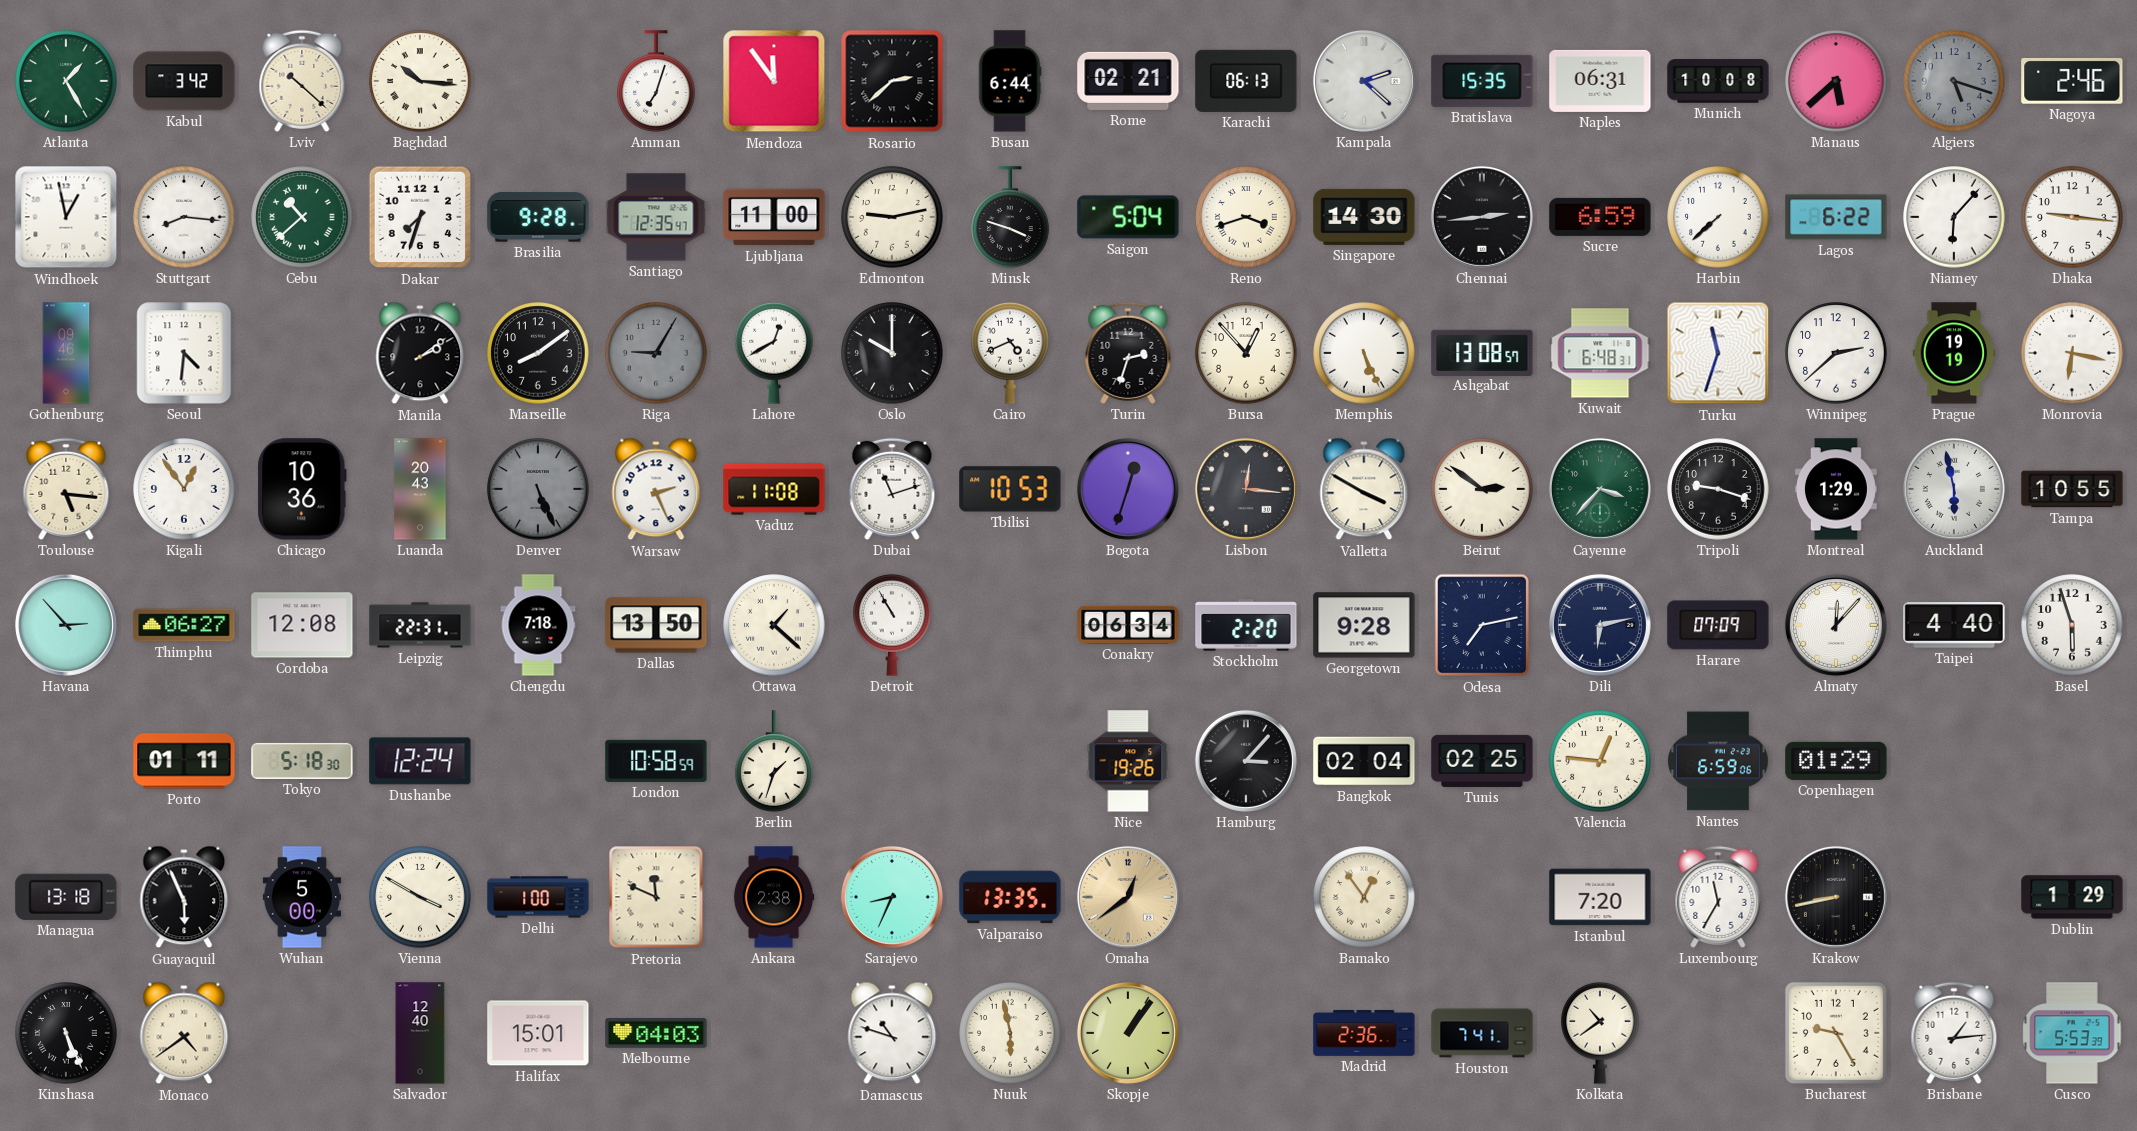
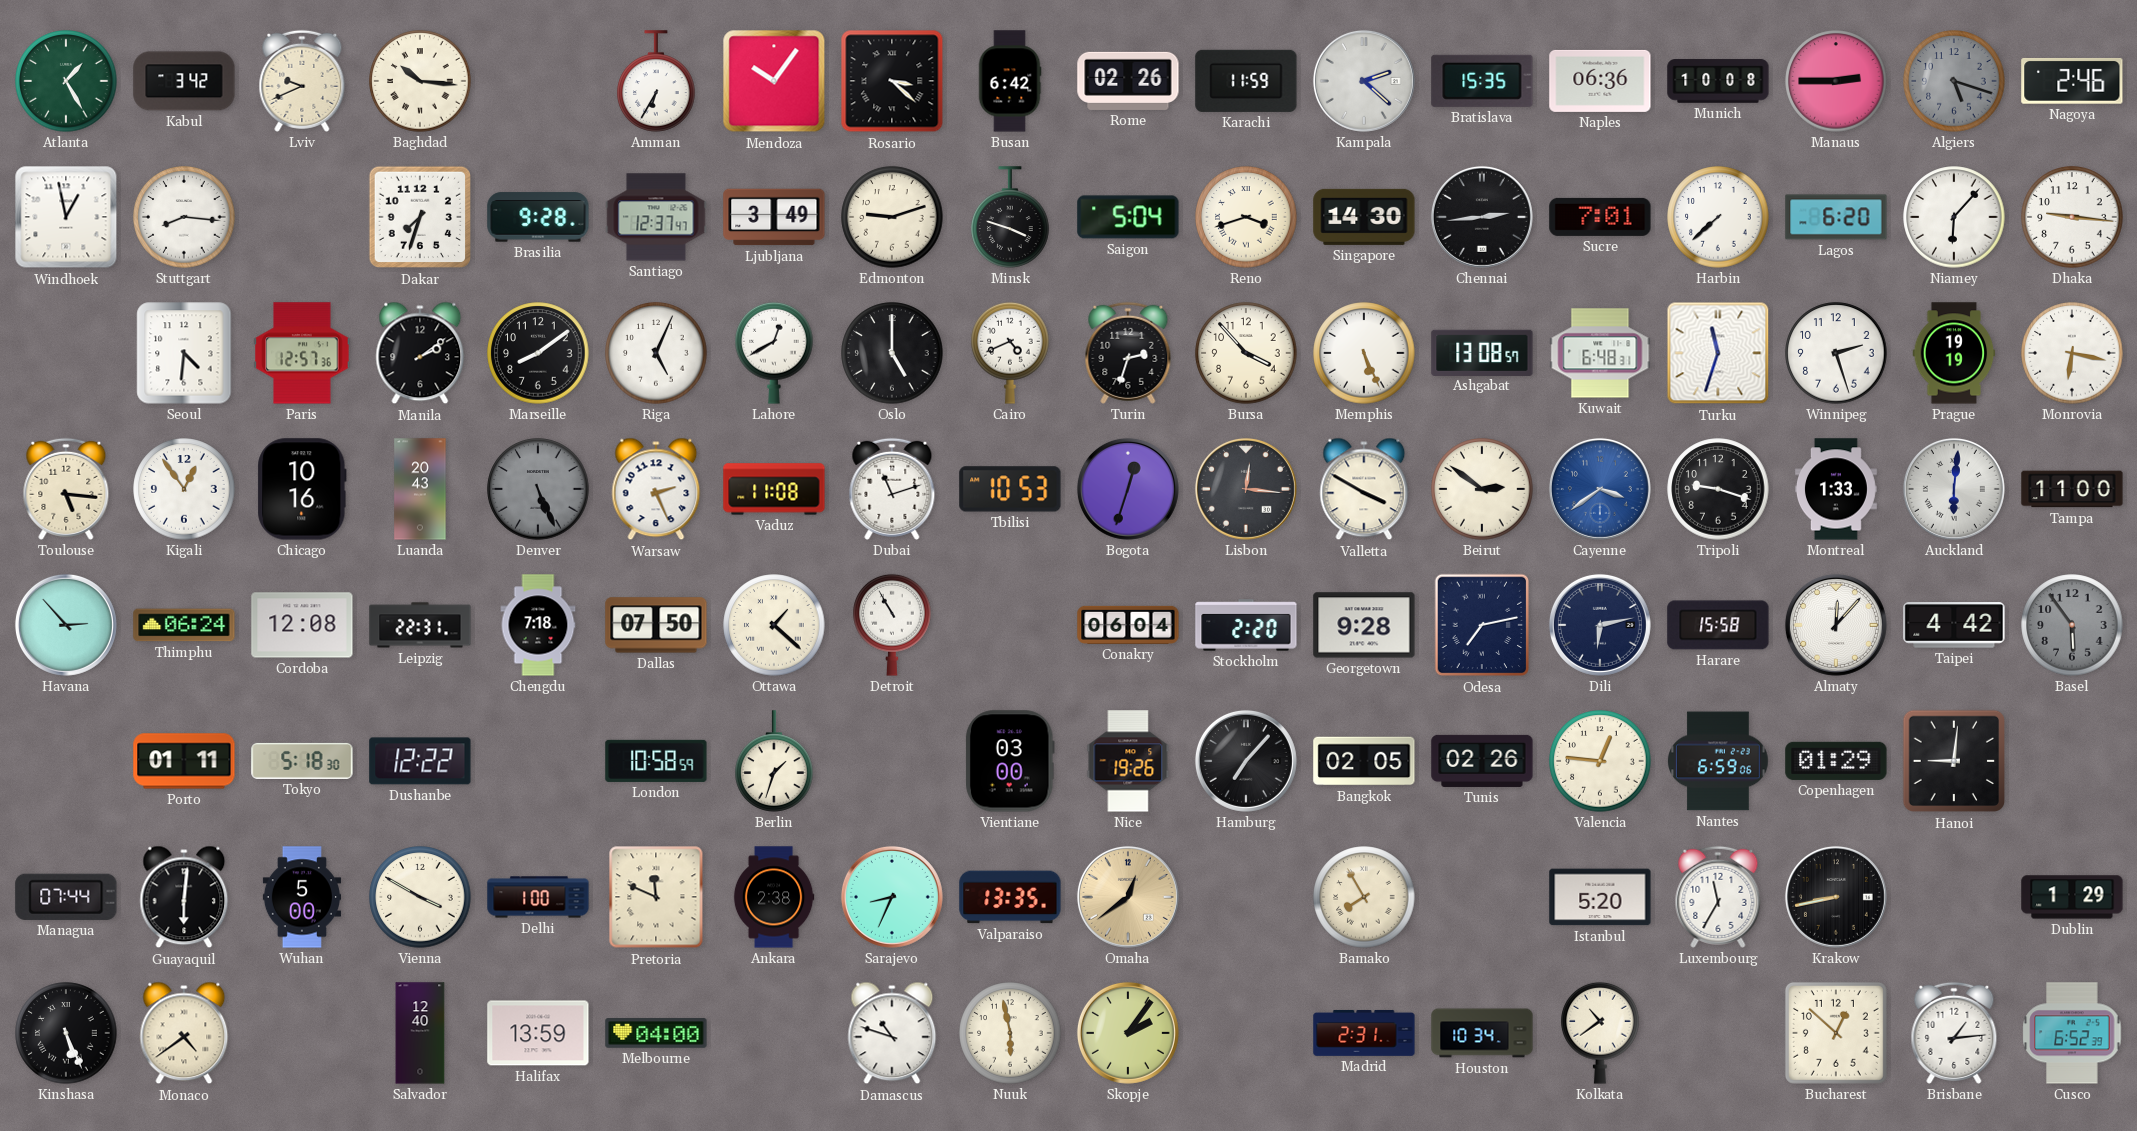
Lviv: 10:22 -> 9:41 (302, 81)
Amman: 7:03 -> 6:35 (656, 81)
Mendoza: 11:54 -> 10:06 (774, 81)
Rosario: 2:38 -> 3:22 (892, 81)
Busan: 6:44 -> 6:42 (1010, 81)
Rome: 02:21 -> 02:26 (1128, 81)
Karachi: 06:13 -> 11:59 (1246, 81)
Naples: 06:31 -> 06:36 (1600, 81)
Manaus: 5:38 -> 2:45 (1836, 81)
Cebu: 10:38 -> none (302, 217)
Santiago: 12:35 -> 12:37 (656, 217)
Ljubljana: 11:00 -> 3:49 (774, 217)
Edmonton: 9:13 -> 9:12 (892, 217)
Sucre: 6:59 -> 7:01 (1600, 217)
Lagos: 6:22 -> 6:20 (1836, 217)
Gothenburg: 09:46 -> none (66, 353)
Paris: none -> 12:57 (302, 353)
Riga: 9:05 -> 5:04 (656, 353)
Riga dial: grey -> white (656, 353)
Oslo: 10:00 -> 5:00 (892, 353)
Bursa: 12:53 -> 3:53 (1246, 353)
Winnipeg: 2:38 -> 2:27 (1836, 353)
Chicago: 10:36 -> 10:16 (302, 489)
Cayenne: 3:37 -> 3:39 (1600, 489)
Cayenne dial: green -> blue (1600, 489)
Montreal: 1:29 -> 1:33 (1836, 489)
Auckland: 5:58 -> 6:01 (1954, 489)
Tampa: 10:55 -> 11:00 (2072, 489)
Thimphu: 06:27 -> 06:24 (184, 625)
Dallas: 13:50 -> 07:50 (656, 625)
Conakry: 06:34 -> 06:04 (1128, 625)
Harare: 07:09 -> 15:58 (1718, 625)
Taipei: 4:40 -> 4:42 (1954, 625)
Basel: 5:57 -> 5:54 (2072, 625)
Basel dial: white -> grey (2072, 625)
Dushanbe: 12:24 -> 12:22 (420, 761)
Vientiane: none -> 03:00 (1010, 761)
Hamburg: 3:07 -> 7:07 (1246, 761)
Bangkok: 02:04 -> 02:05 (1364, 761)
Tunis: 02:25 -> 02:26 (1482, 761)
Hanoi: none -> 9:01 (1954, 761)
Managua: 13:18 -> 07:44 (66, 897)
Guayaquil: 5:56 -> 6:01 (184, 897)
Bamako: 12:54 -> 7:55 (1364, 897)
Istanbul: 7:20 -> 5:20 (1600, 897)
Halifax: 15:01 -> 13:59 (538, 1033)
Melbourne: 04:03 -> 04:00 (656, 1033)
Skopje: 1:06 -> 2:06 (1128, 1033)
Madrid: 2:36 -> 2:31 (1364, 1033)
Houston: 7:41 -> 10:34 (1482, 1033)
Bucharest: 9:25 -> 12:52 (1836, 1033)
Cusco: 5:53 -> 6:52 (2072, 1033)
